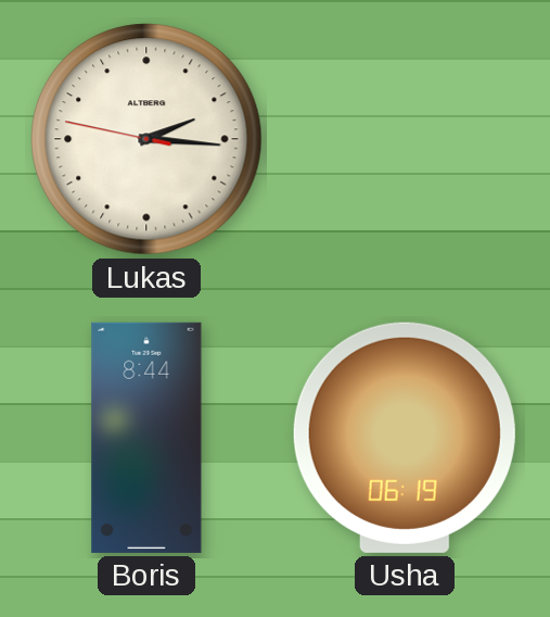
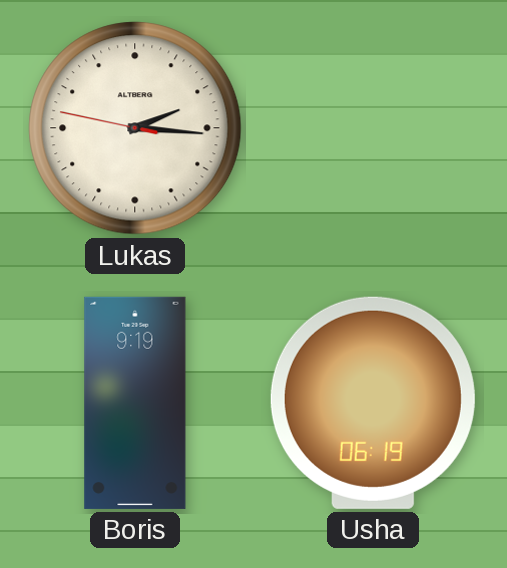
Boris: 8:44 -> 9:19 (135, 403)
